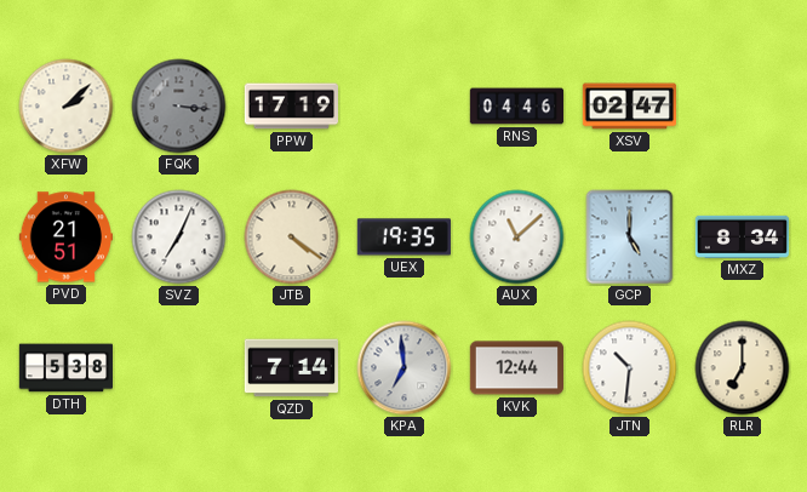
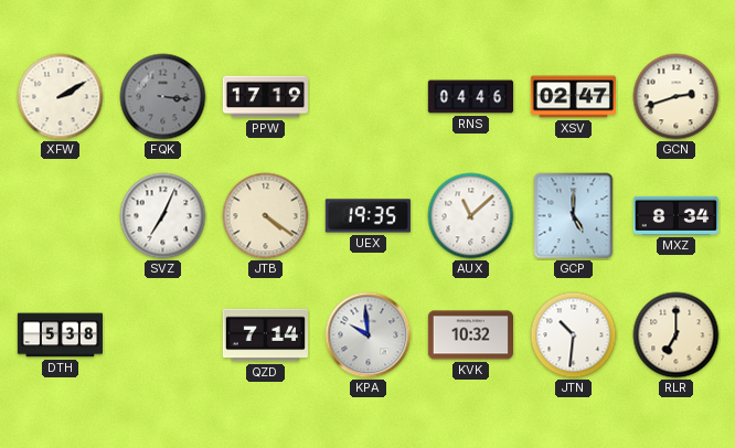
XFW: 2:08 -> 2:10 (61, 97)
GCN: none -> 2:42 (677, 97)
PVD: 21:51 -> none (65, 238)
KPA: 6:59 -> 9:59 (369, 335)
KVK: 12:44 -> 10:32 (470, 335)
